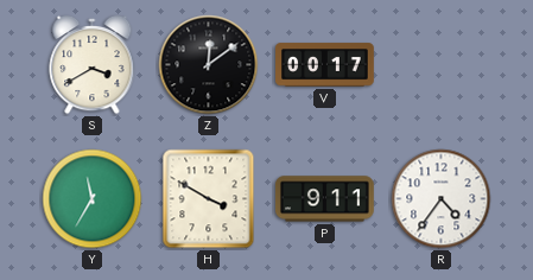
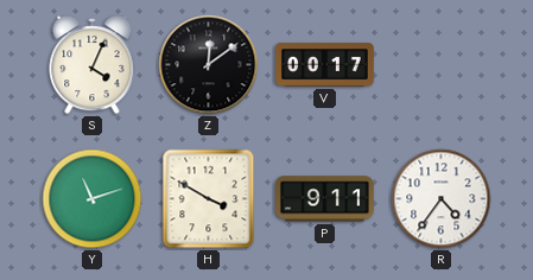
S: 3:40 -> 4:04 (93, 65)
Y: 11:35 -> 11:12 (93, 199)
